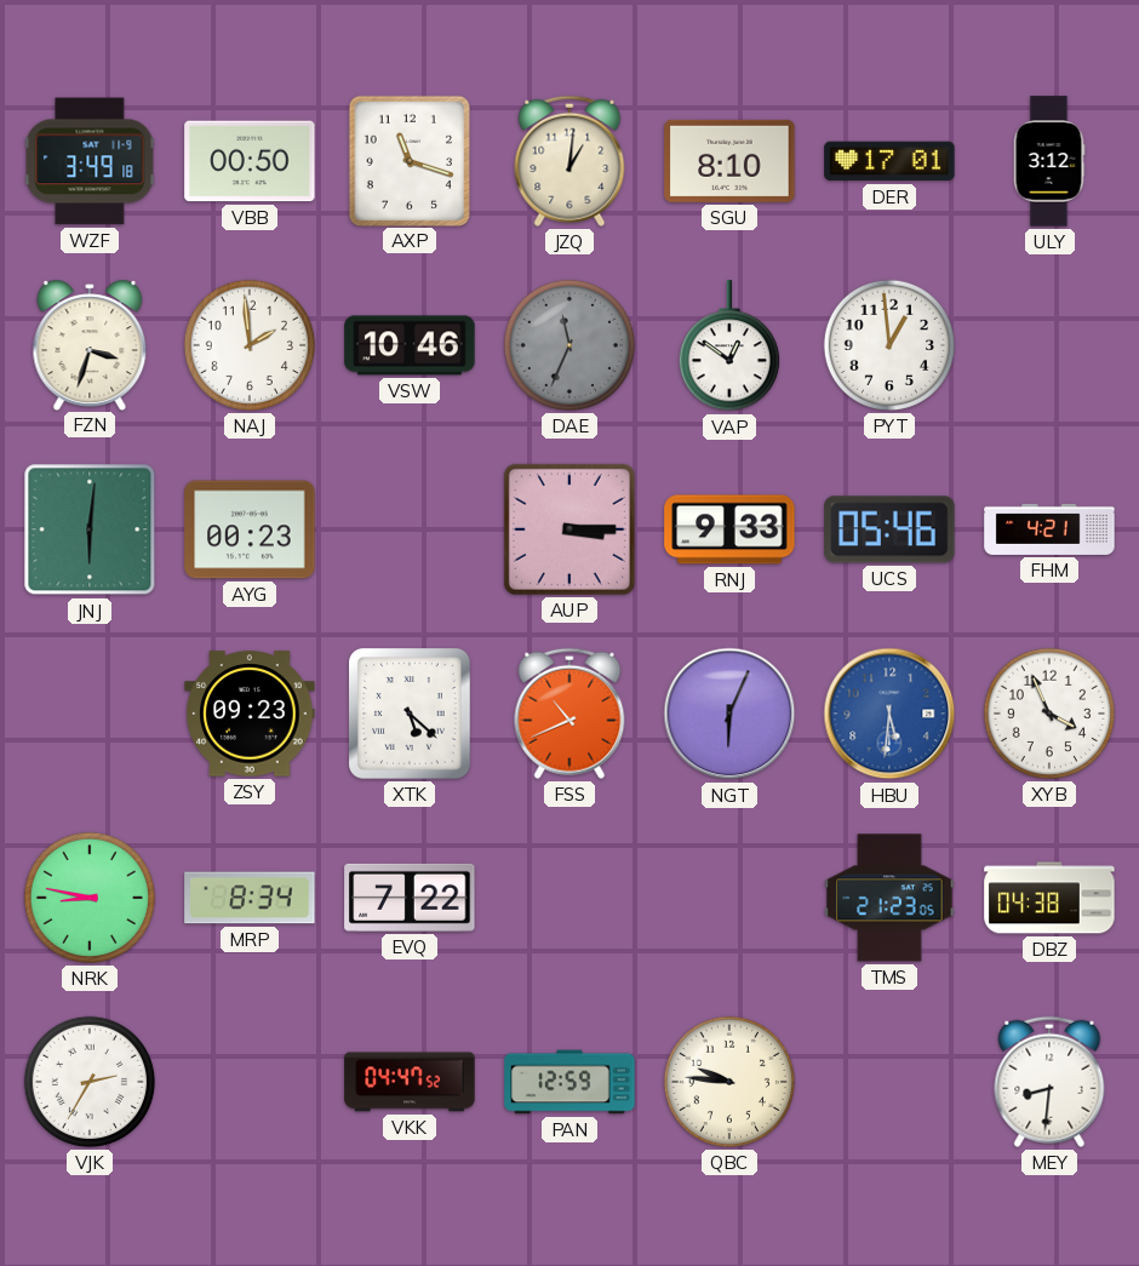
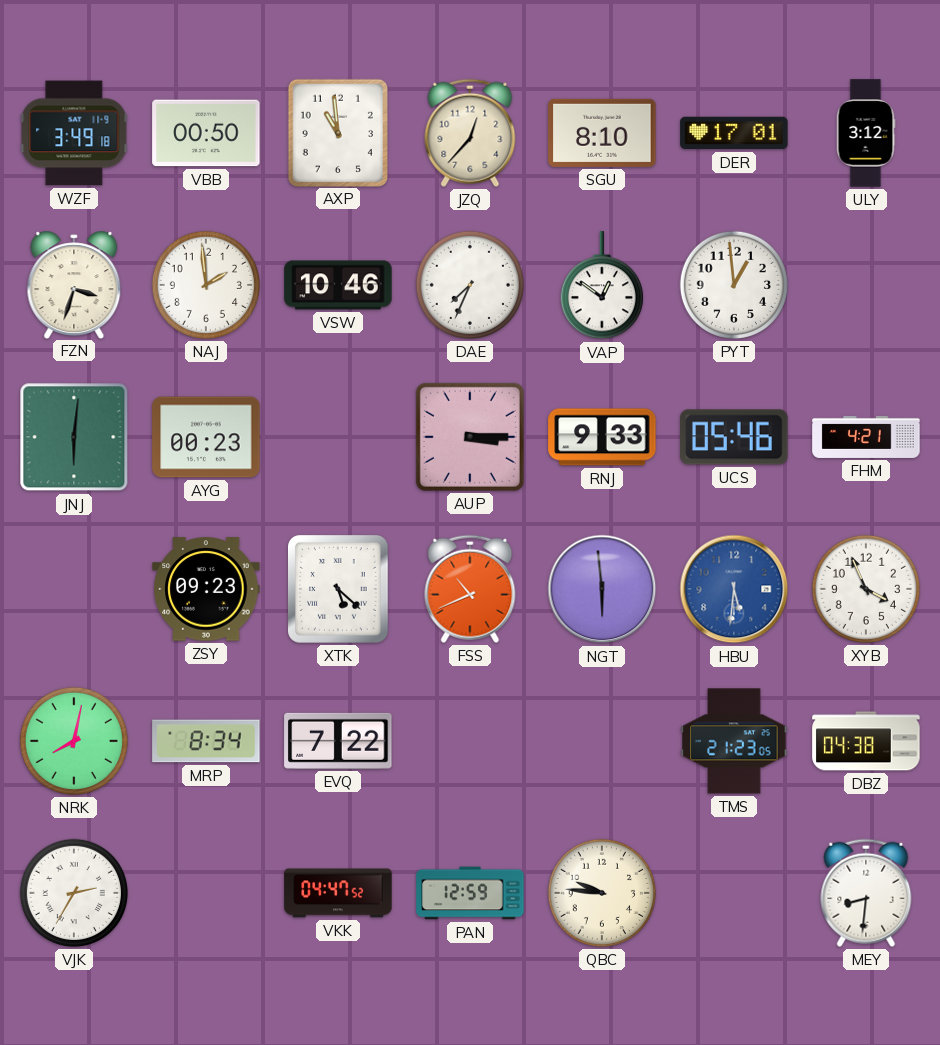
AXP: 11:18 -> 10:59 (337, 132)
JZQ: 1:01 -> 12:37 (470, 133)
DAE: 11:34 -> 7:34 (470, 285)
DAE dial: grey -> white (470, 285)
NGT: 6:04 -> 5:59 (602, 589)
NRK: 8:47 -> 8:02 (74, 741)
